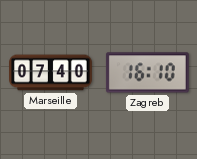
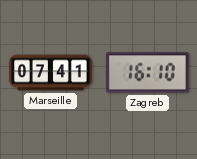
Marseille: 07:40 -> 07:41 (51, 73)
